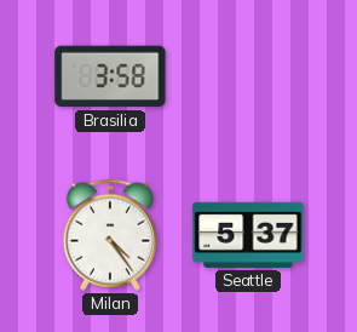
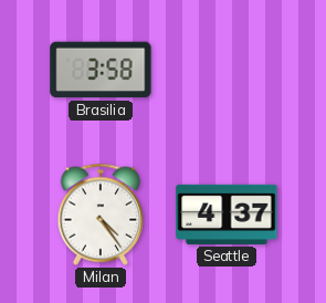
Seattle: 5:37 -> 4:37 (227, 215)
